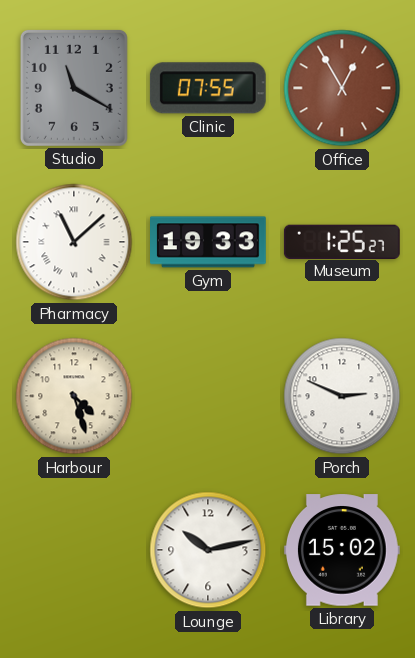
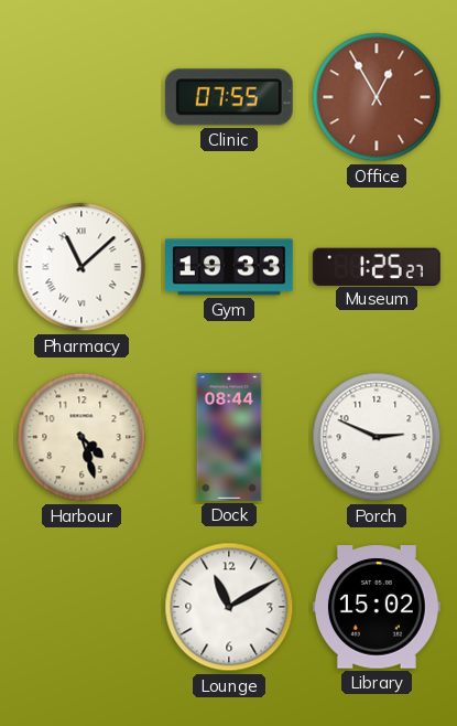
Studio: 11:20 -> none (74, 88)
Dock: none -> 08:44 (229, 438)
Lounge: 10:13 -> 11:10 (229, 607)
